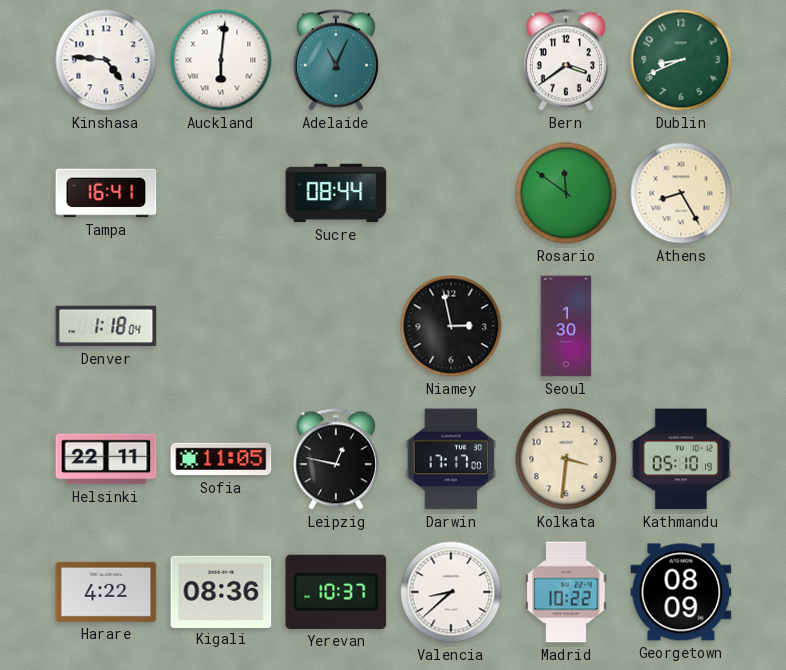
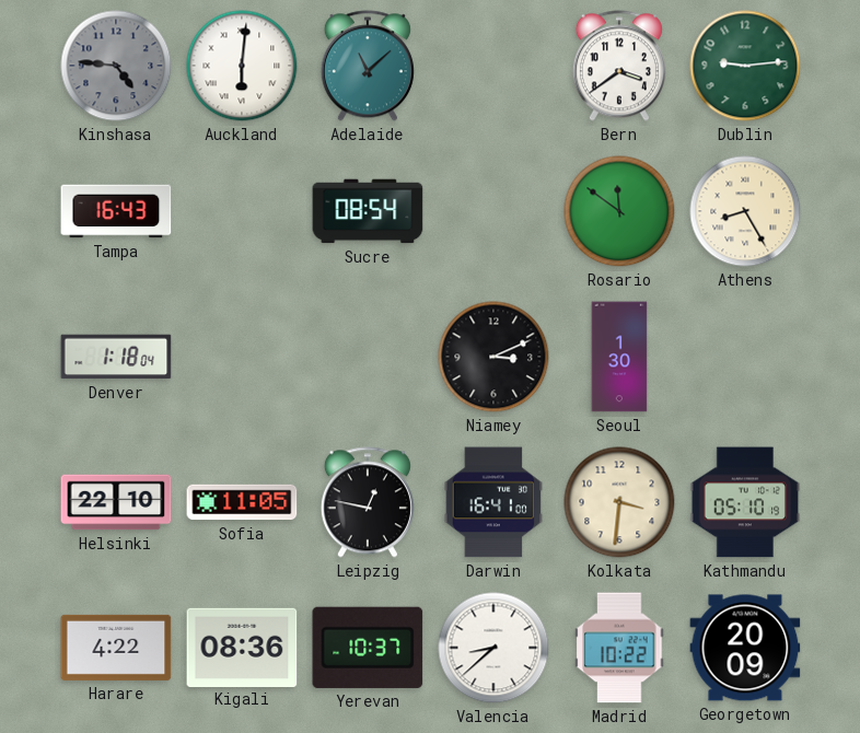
Kinshasa dial: white -> grey (116, 66)
Adelaide: 11:04 -> 11:08 (368, 66)
Dublin: 8:41 -> 9:14 (745, 66)
Tampa: 16:41 -> 16:43 (116, 211)
Sucre: 08:44 -> 08:54 (368, 211)
Niamey: 2:58 -> 3:11 (493, 357)
Helsinki: 22:11 -> 22:10 (116, 502)
Darwin: 17:17 -> 16:41 (493, 502)
Georgetown: 08:09 -> 20:09 (745, 648)
